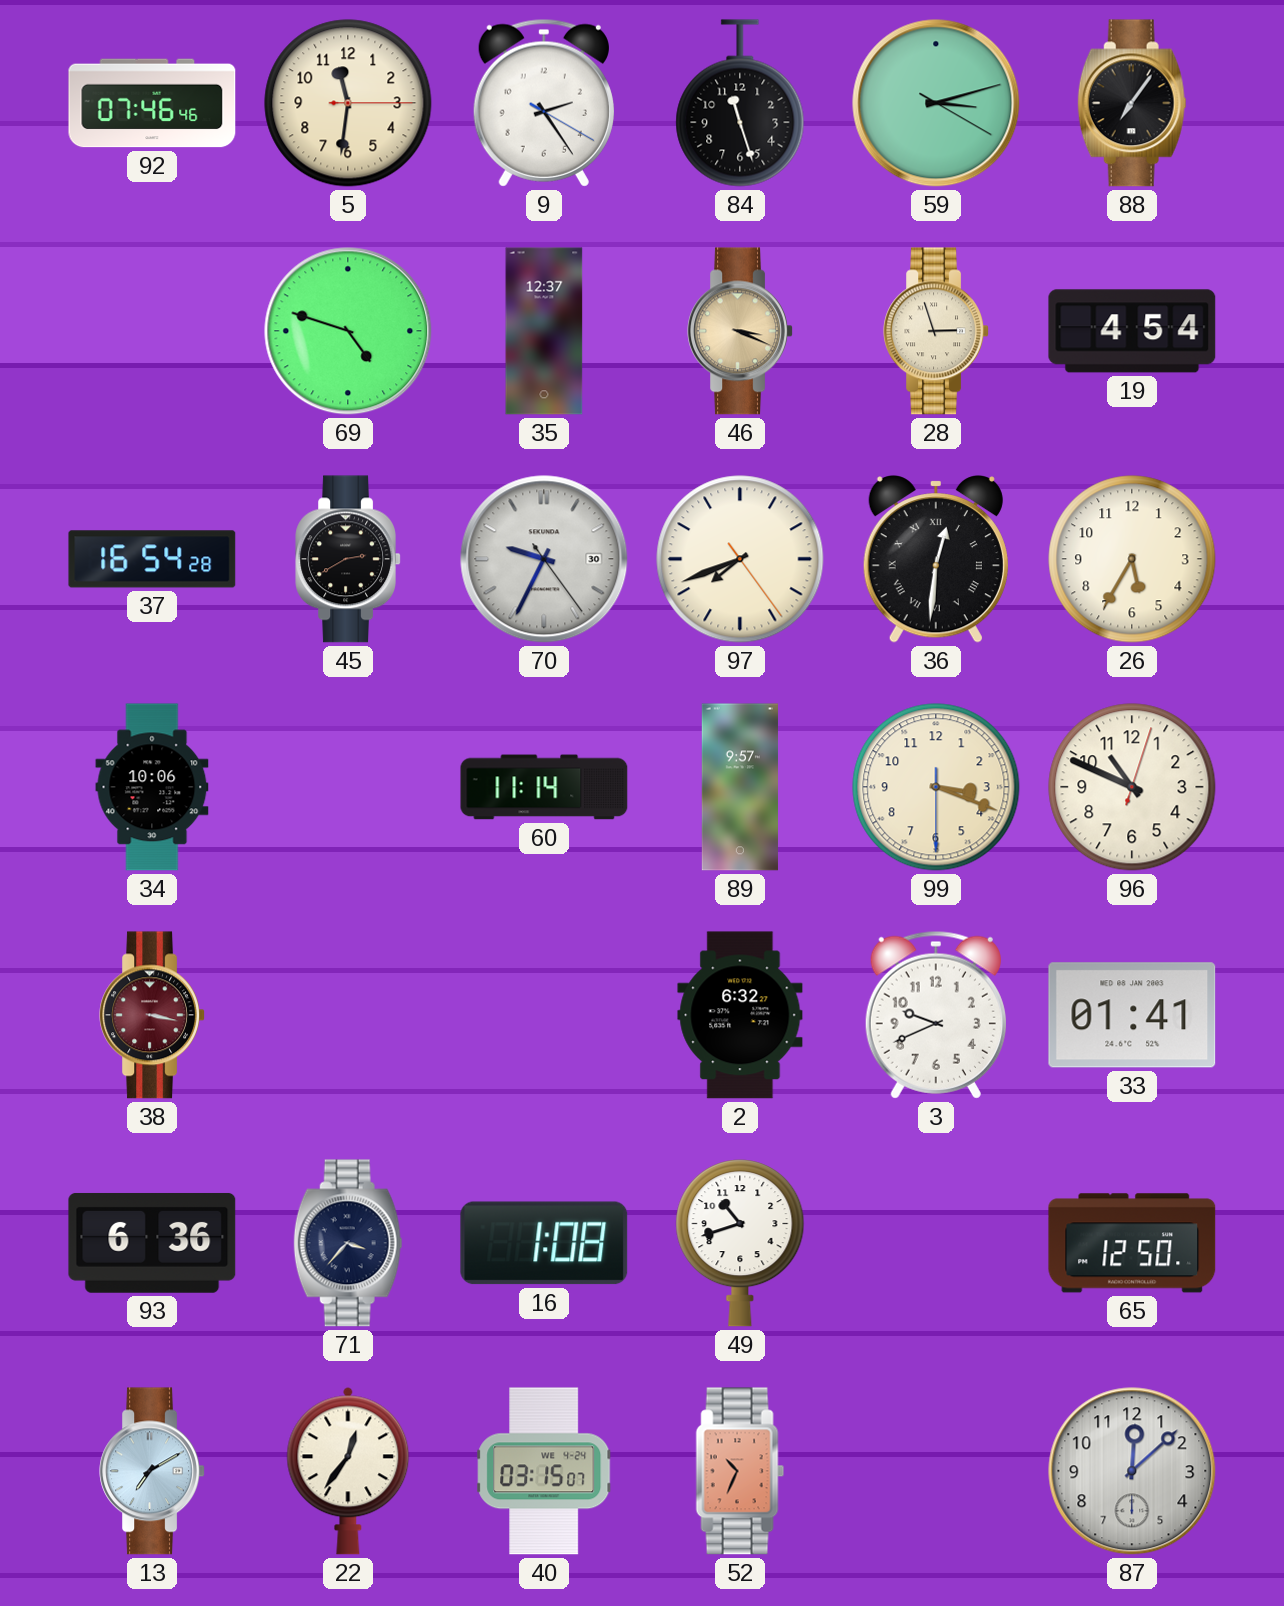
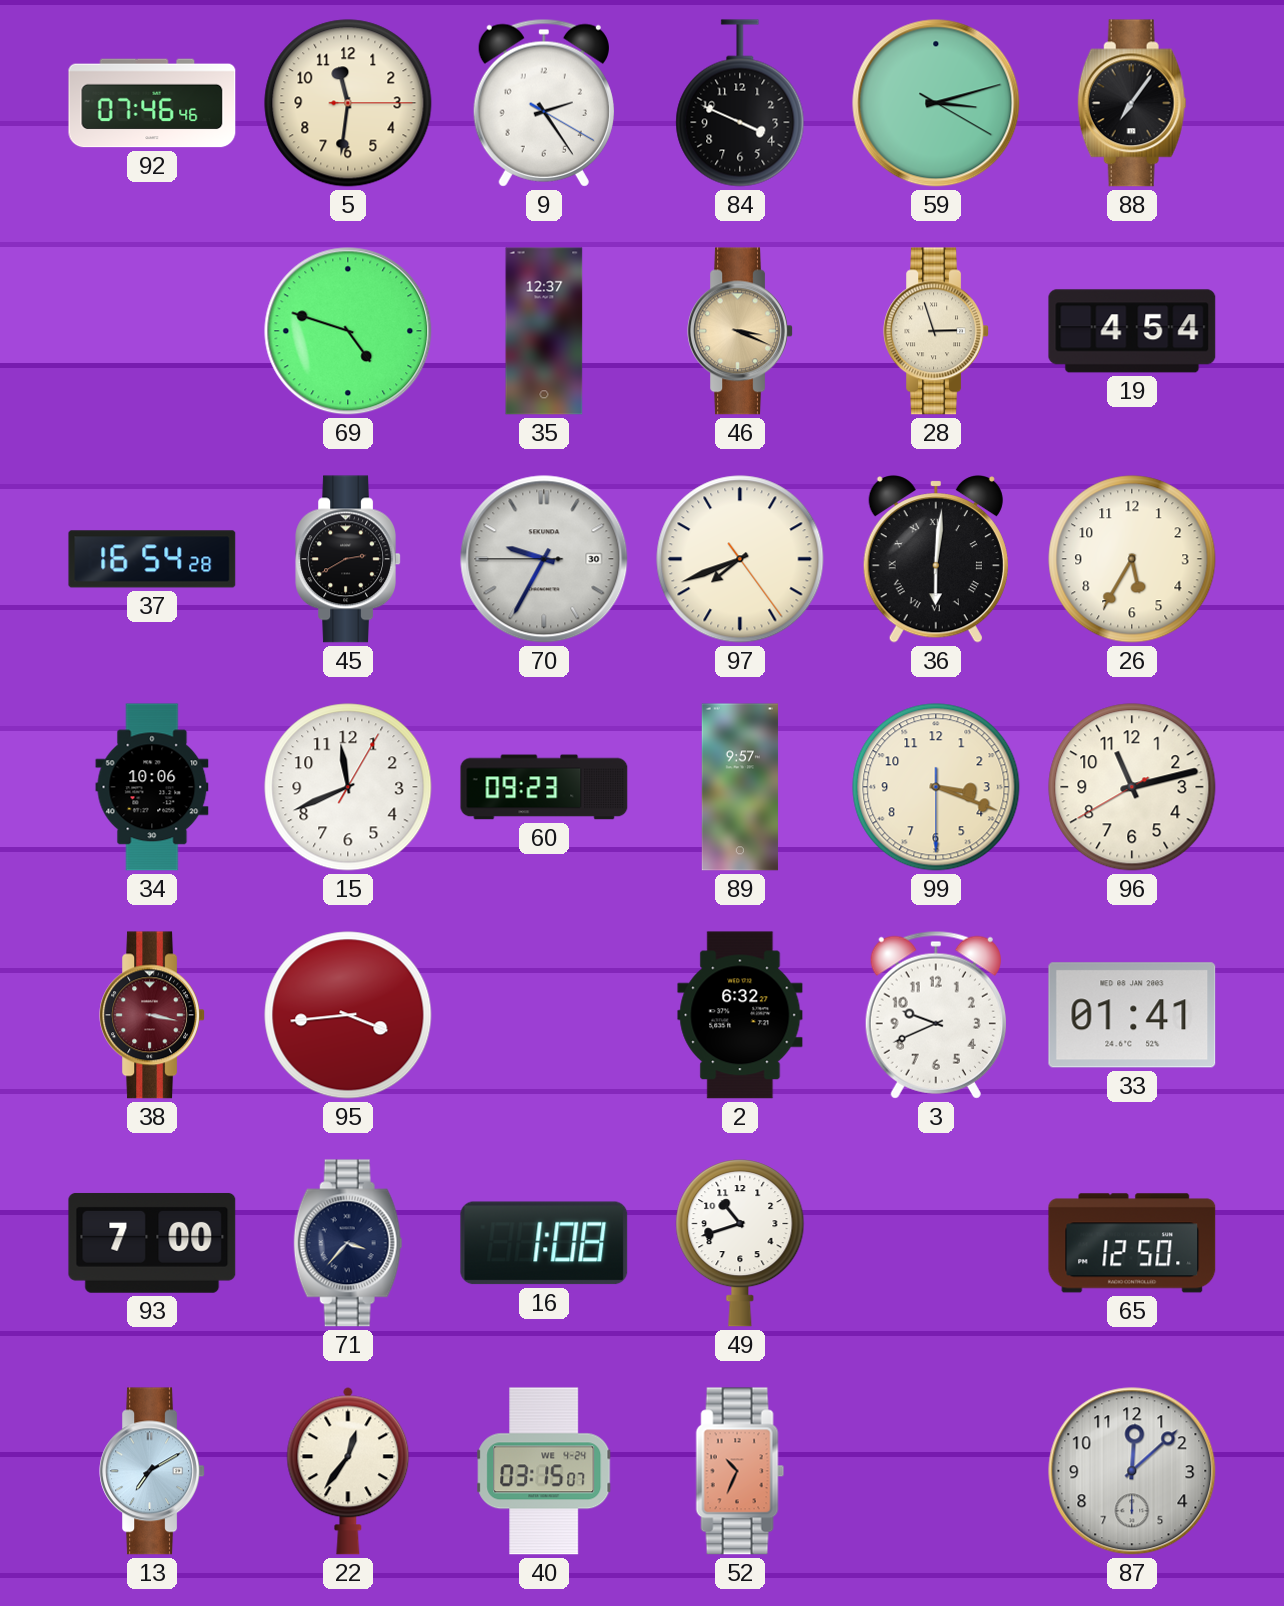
84: 11:27 -> 3:49 (740, 103)
70: 9:34:24 -> 9:34:45 (544, 559)
36: 12:31 -> 6:01 (936, 559)
15: none -> 11:41 (348, 787)
60: 11:14 -> 09:23 (544, 787)
96: 10:49 -> 11:12 (1132, 787)
95: none -> 3:44 (348, 1015)
93: 6:36 -> 7:00 (152, 1243)
